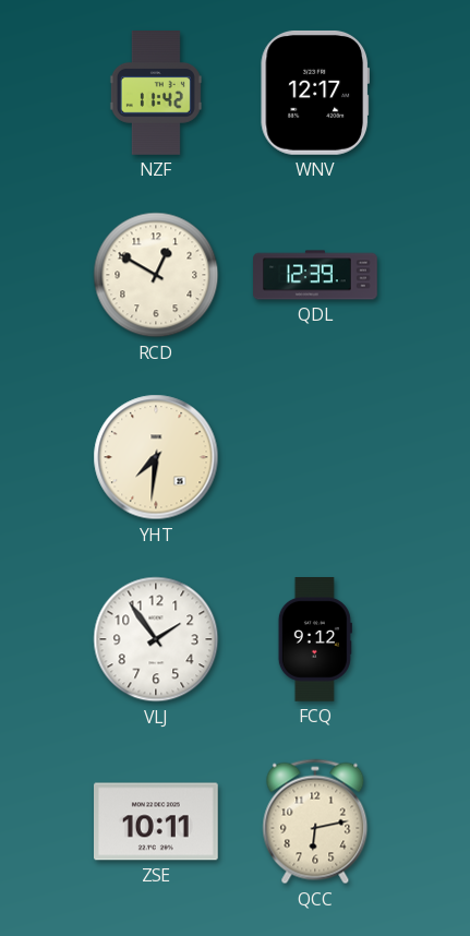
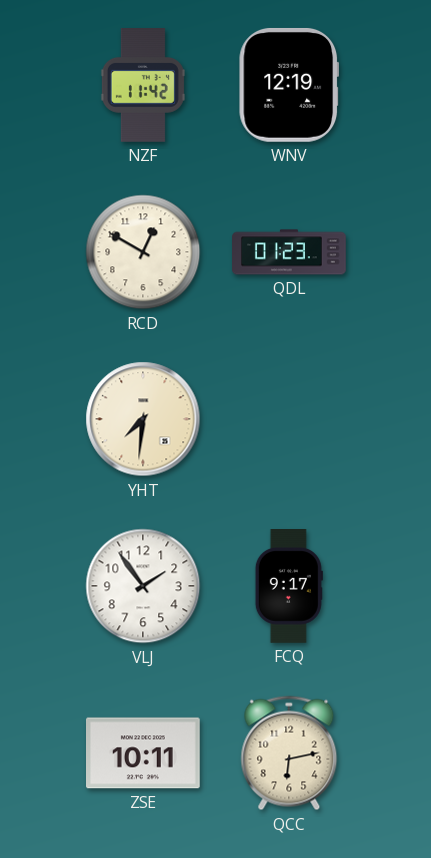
WNV: 12:17 -> 12:19 (288, 85)
QDL: 12:39 -> 01:23 (289, 252)
FCQ: 9:12 -> 9:17 (289, 587)
